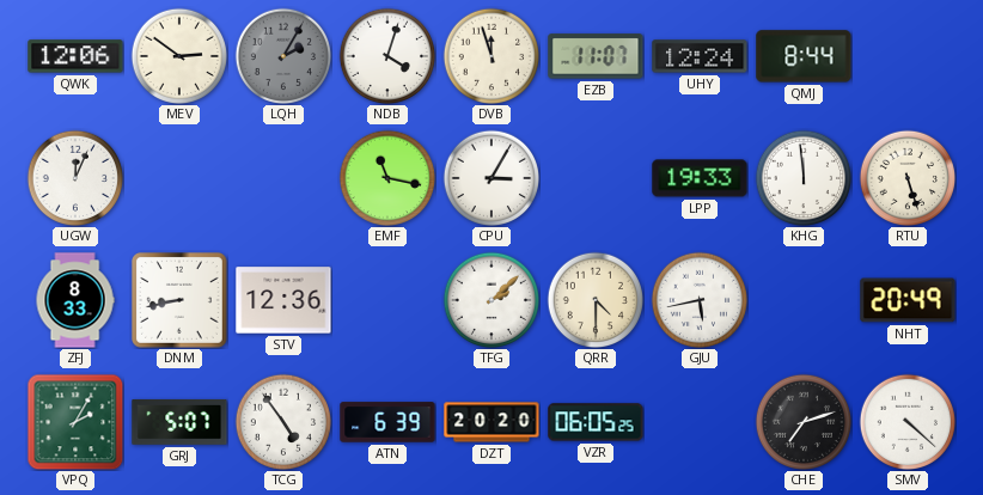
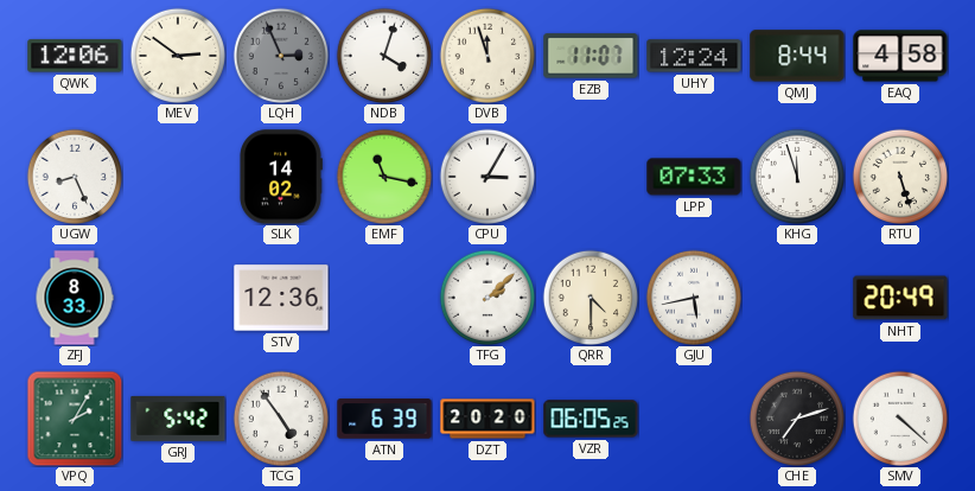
LQH: 2:05 -> 2:56 (281, 56)
EAQ: none -> 4:58 (900, 56)
UGW: 12:04 -> 8:26 (75, 177)
SLK: none -> 14:02 (280, 177)
LPP: 19:33 -> 07:33 (694, 177)
KHG: 11:59 -> 11:57 (797, 177)
DNM: 8:43 -> none (181, 301)
GRJ: 5:07 -> 5:42 (178, 419)
